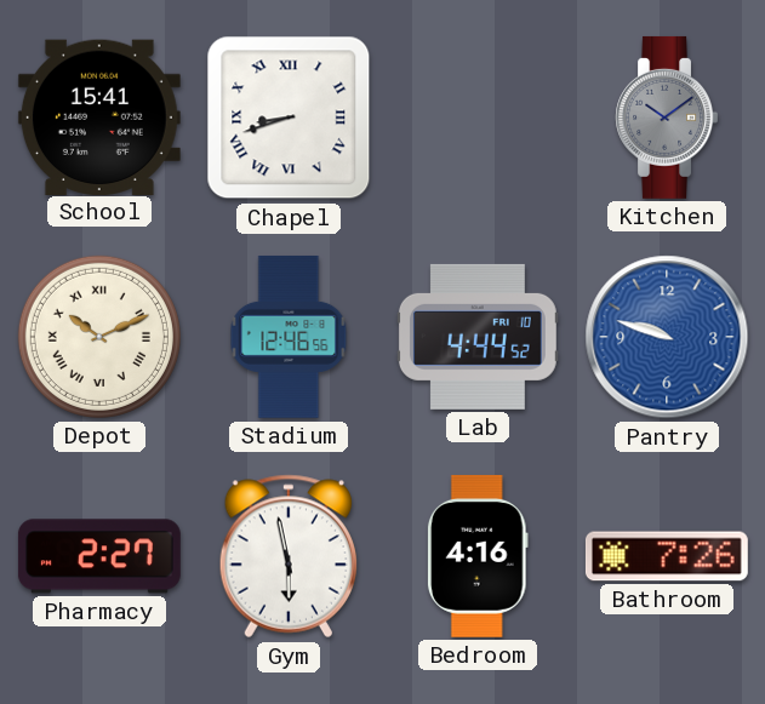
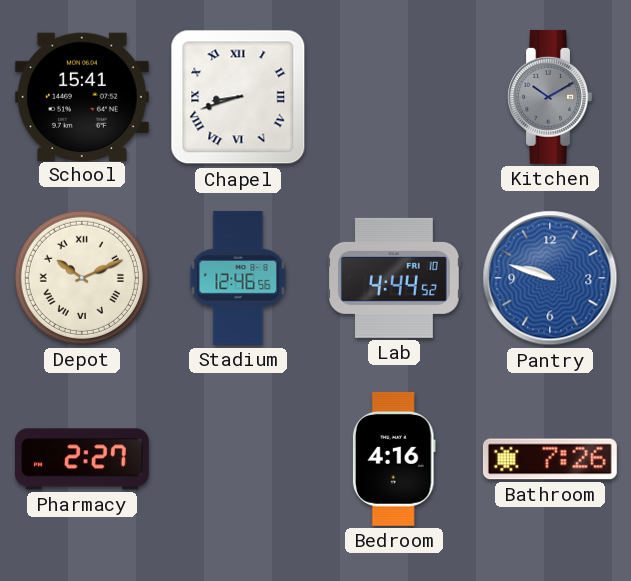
Kitchen: 10:09 -> 10:10 (549, 97)
Gym: 5:58 -> none (287, 556)
